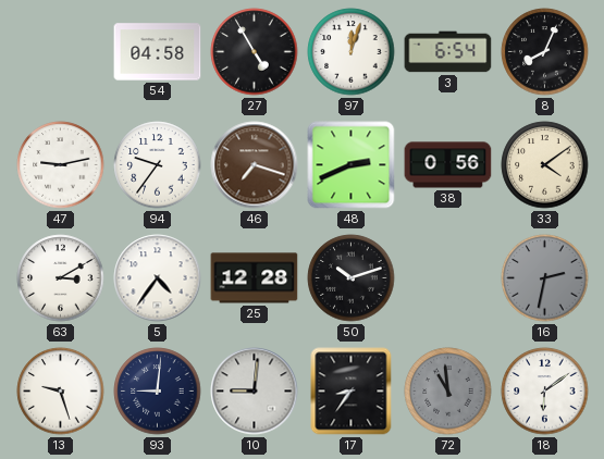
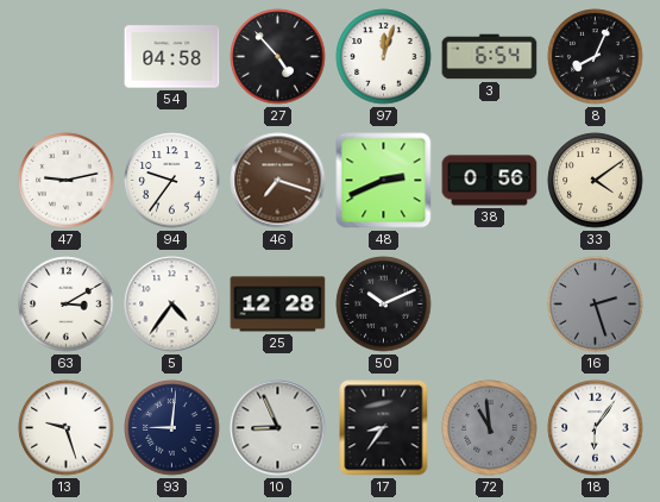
27: 4:55 -> 4:53 (278, 57)
50: 10:12 -> 10:11 (384, 305)
16: 2:32 -> 2:27 (596, 305)
10: 9:01 -> 8:56 (278, 428)
18: 6:09 -> 6:06 (596, 428)
